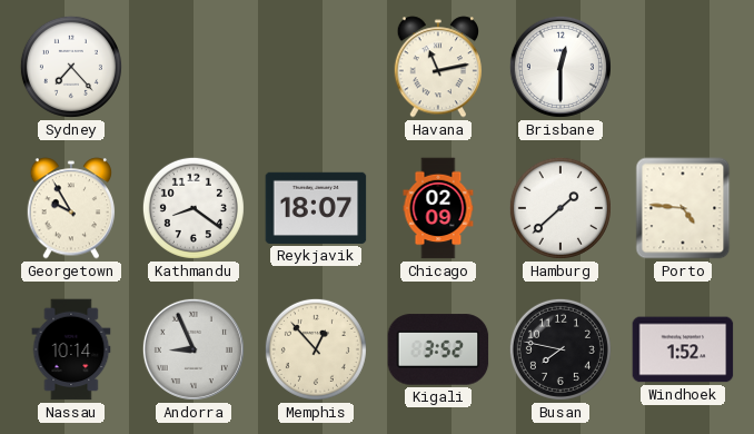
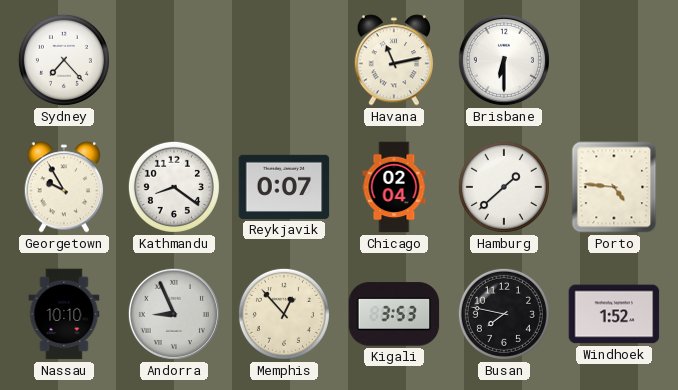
Brisbane: 12:30 -> 6:30 (504, 60)
Reykjavik: 18:07 -> 0:07 (284, 187)
Chicago: 02:09 -> 02:04 (394, 187)
Nassau: 10:14 -> 10:10 (64, 314)
Kigali: 3:52 -> 3:53 (394, 314)
